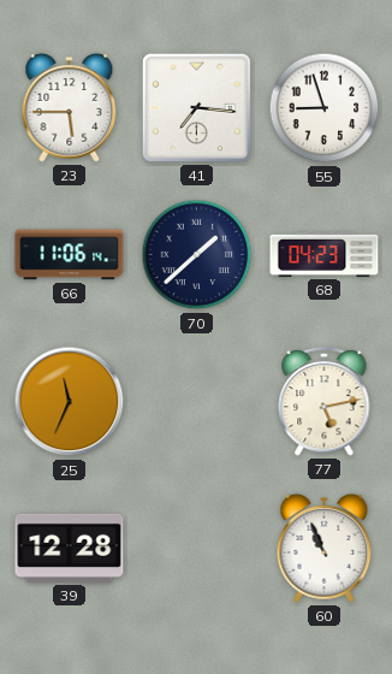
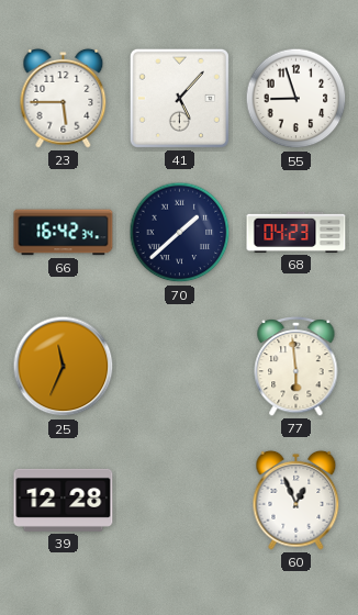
41: 7:16 -> 5:07 (179, 98)
66: 11:06 -> 16:42 (64, 233)
77: 5:13 -> 5:59 (297, 366)
60: 10:56 -> 12:56 (297, 500)
